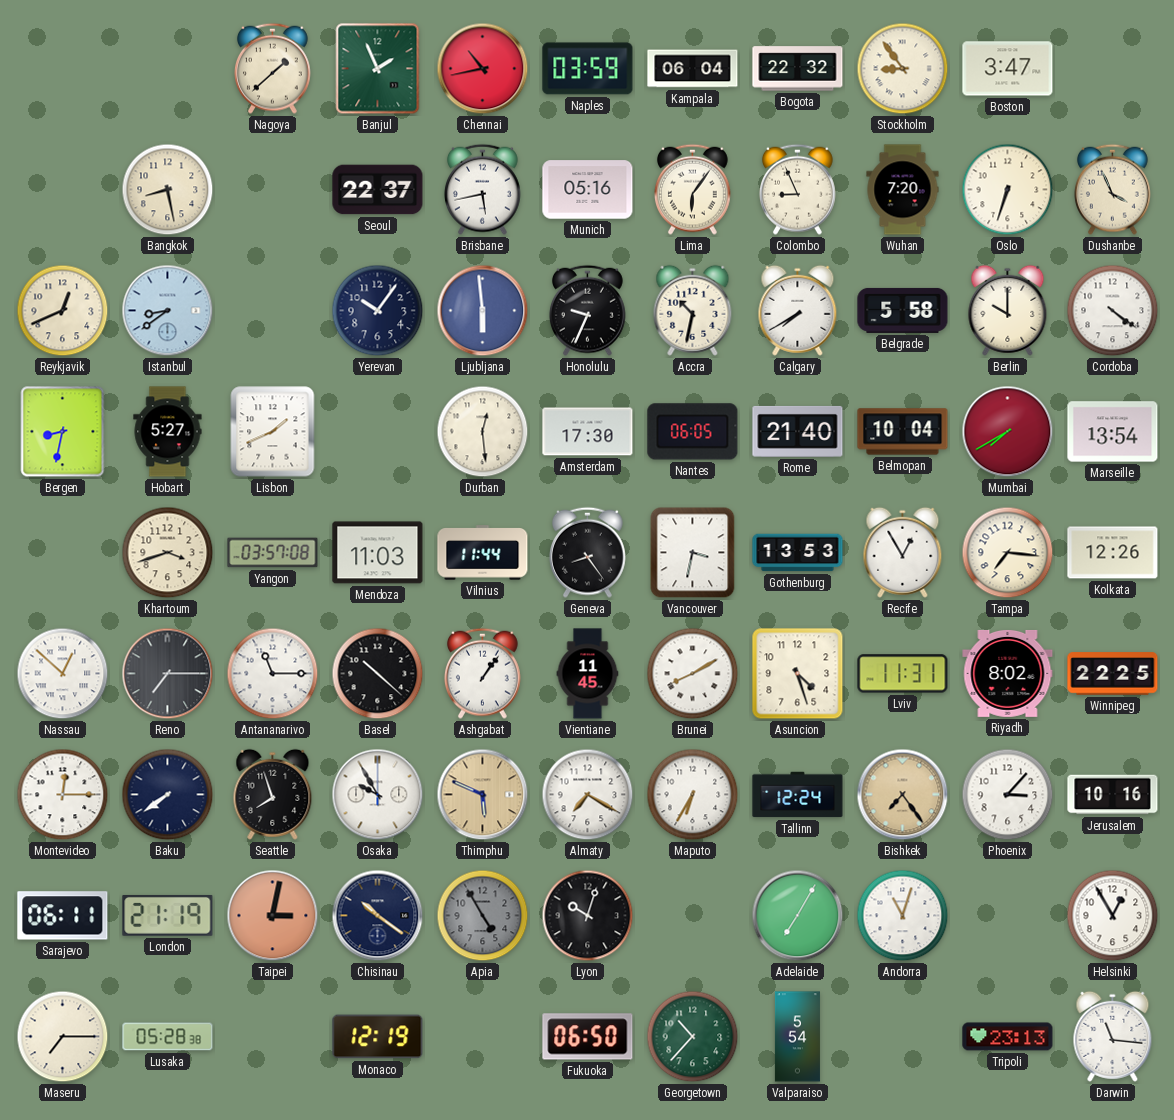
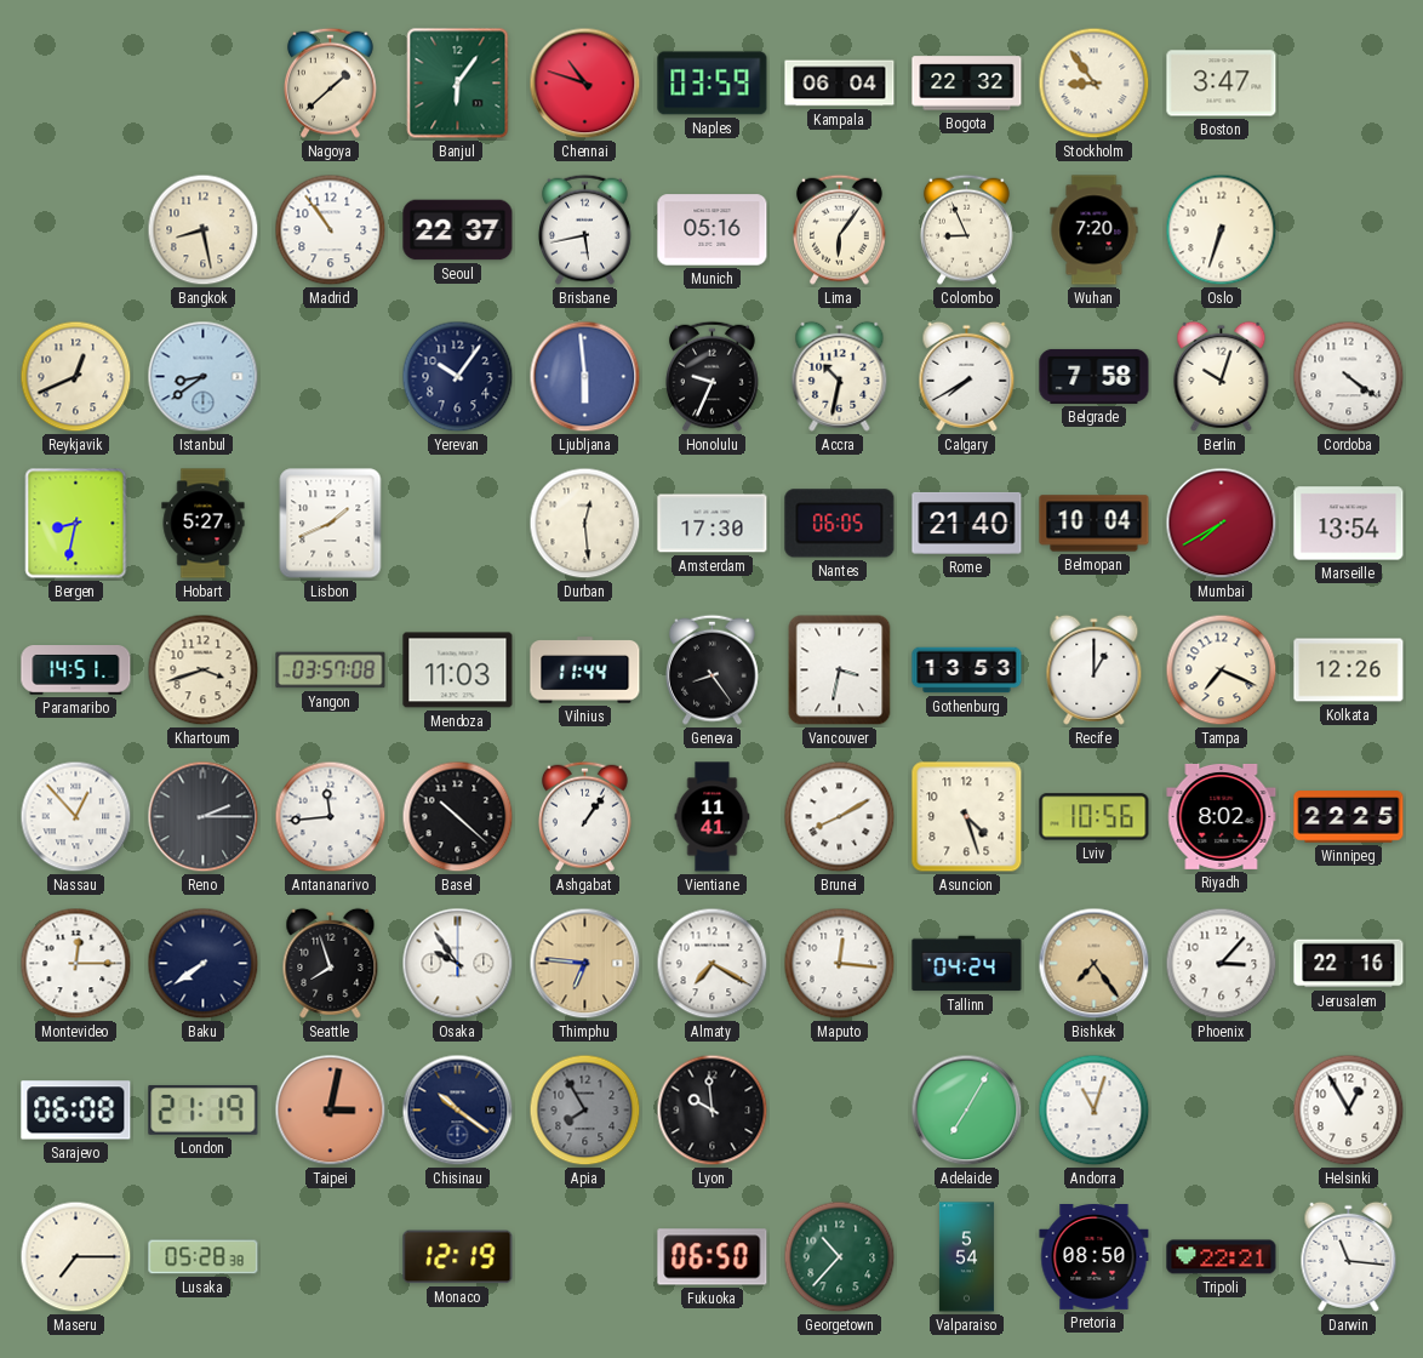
Banjul: 1:56 -> 6:06 (458, 84)
Chennai: 10:43 -> 10:48 (585, 84)
Madrid: none -> 10:54 (331, 230)
Dushanbe: 3:56 -> none (1112, 189)
Belgrade: 5:58 -> 7:58 (1095, 376)
Berlin: 10:00 -> 10:03 (1222, 376)
Paramaribo: none -> 14:51 (76, 671)
Recife: 12:55 -> 1:00 (1095, 669)
Tampa: 7:16 -> 7:19 (1222, 671)
Nassau: 12:52 -> 12:53 (76, 817)
Reno: 7:15 -> 2:15 (204, 817)
Antananarivo: 11:15 -> 11:44 (331, 817)
Vientiane: 11:45 -> 11:41 (713, 817)
Lviv: 11:31 -> 10:56 (1095, 817)
Osaka: 9:55 -> 9:54 (458, 964)
Thimphu: 5:49 -> 6:46 (585, 964)
Maputo: 6:35 -> 12:16 (840, 964)
Tallinn: 12:24 -> 04:24 (967, 964)
Jerusalem: 10:16 -> 22:16 (1349, 964)
Sarajevo: 06:11 -> 06:08 (76, 1111)
Apia: 4:55 -> 7:55 (585, 1111)
Lyon: 10:03 -> 9:59 (713, 1111)
Pretoria: none -> 08:50 (1095, 1257)
Tripoli: 23:13 -> 22:21 (1222, 1257)
